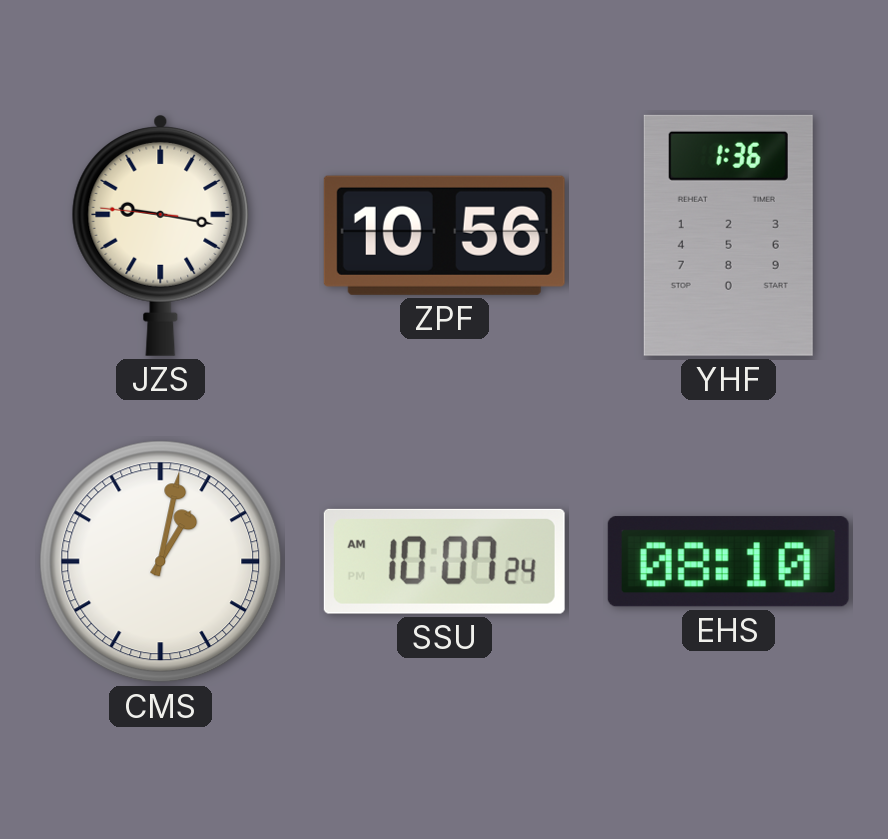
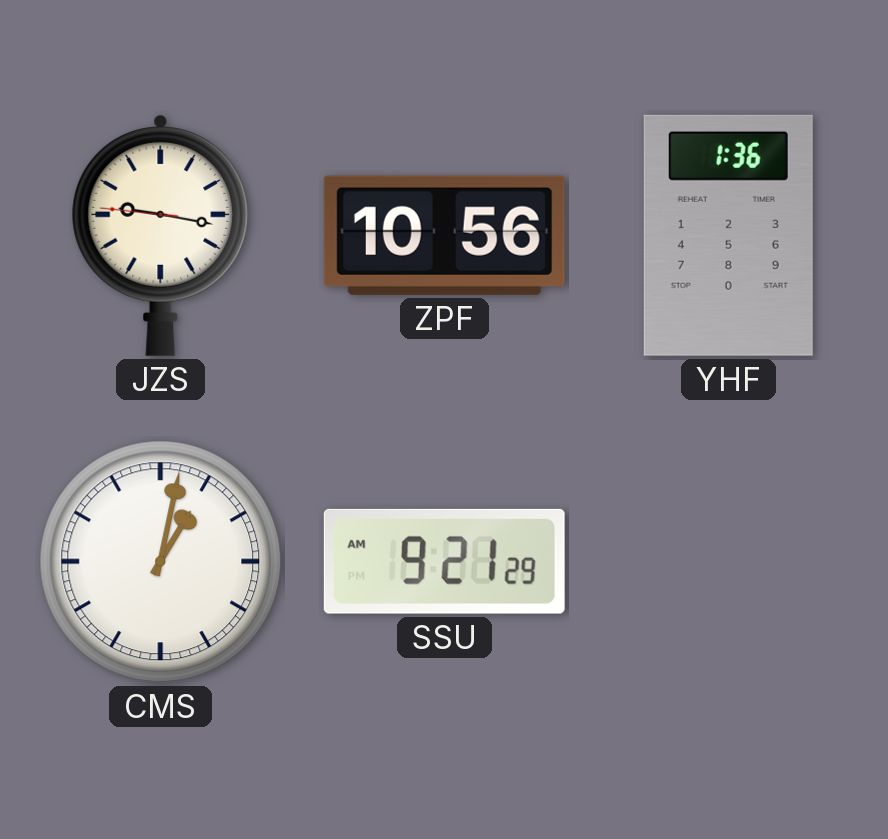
SSU: 10:07 -> 9:21 (444, 561)
EHS: 08:10 -> none (728, 562)
